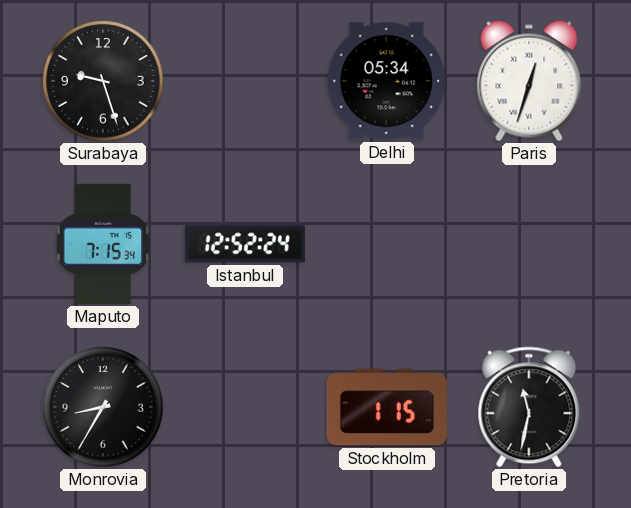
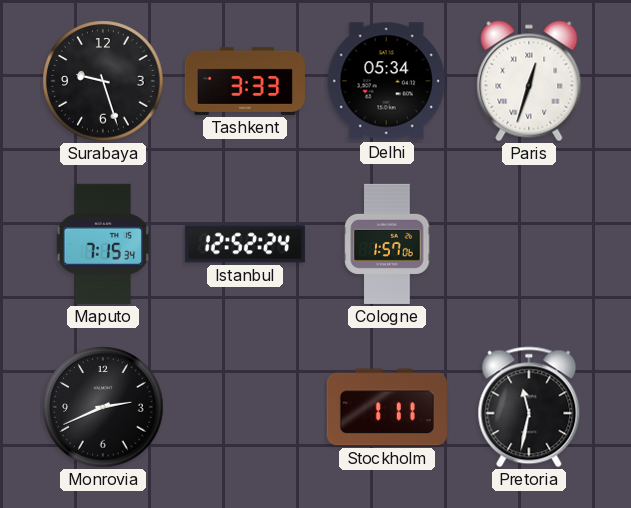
Tashkent: none -> 3:33 (245, 81)
Cologne: none -> 1:57 (387, 244)
Monrovia: 8:35 -> 2:41 (103, 407)
Stockholm: 1:15 -> 1:11 (387, 407)
